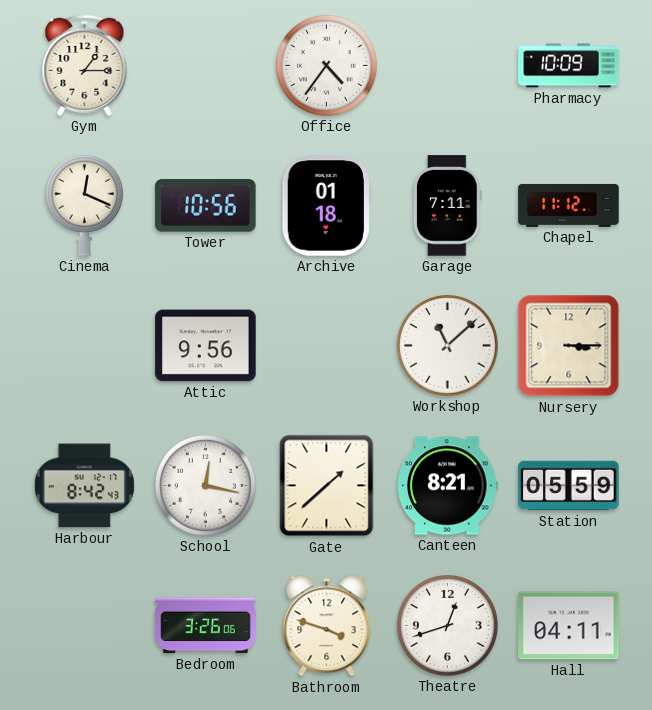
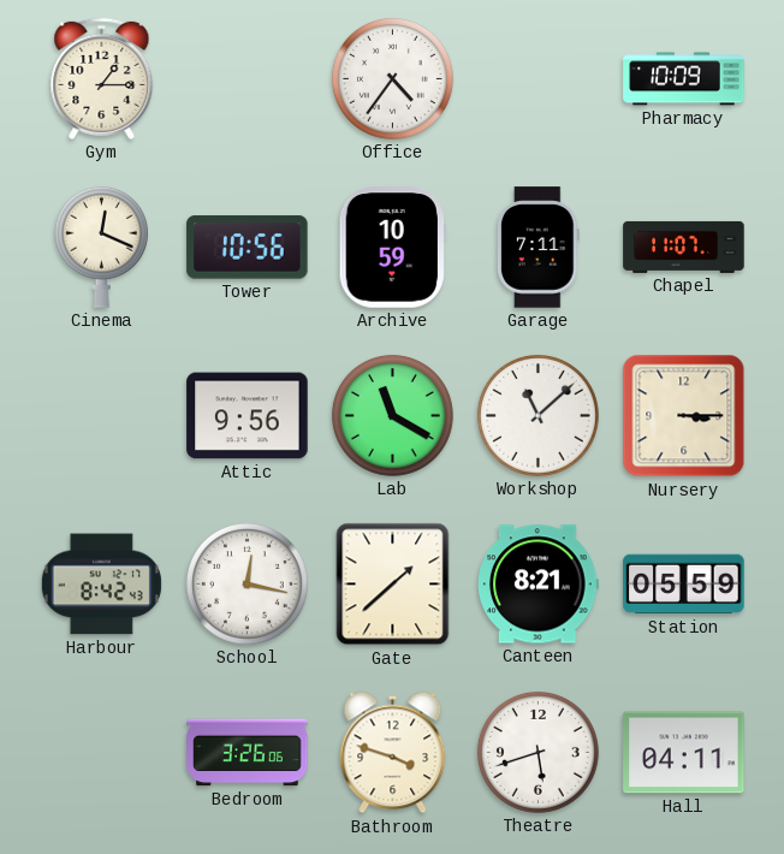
Archive: 01:18 -> 10:59 (392, 248)
Chapel: 11:12 -> 11:07 (684, 247)
Lab: none -> 11:20 (392, 415)
Theatre: 12:42 -> 5:42 (537, 752)
